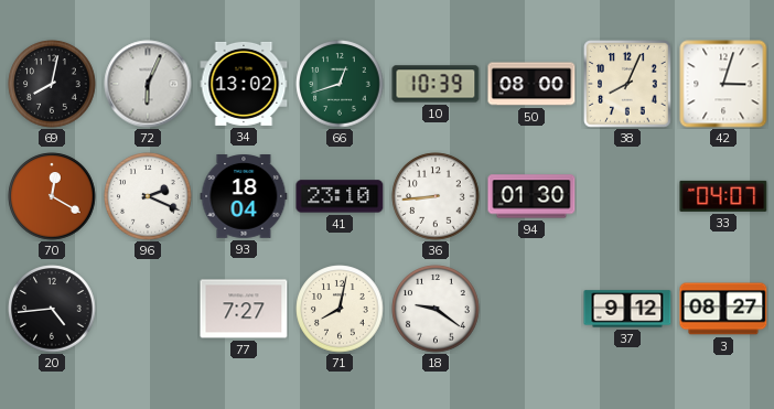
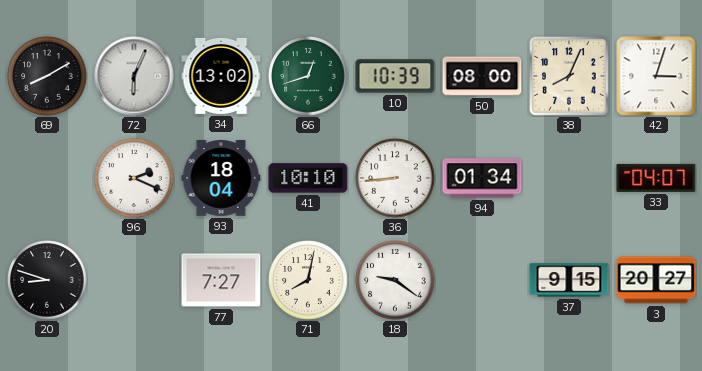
69: 8:02 -> 8:10 (47, 76)
70: 12:20 -> none (52, 196)
41: 23:10 -> 10:10 (308, 178)
94: 01:30 -> 01:34 (482, 178)
20: 4:44 -> 8:48 (47, 280)
37: 9:12 -> 9:15 (569, 280)
3: 08:27 -> 20:27 (656, 280)
